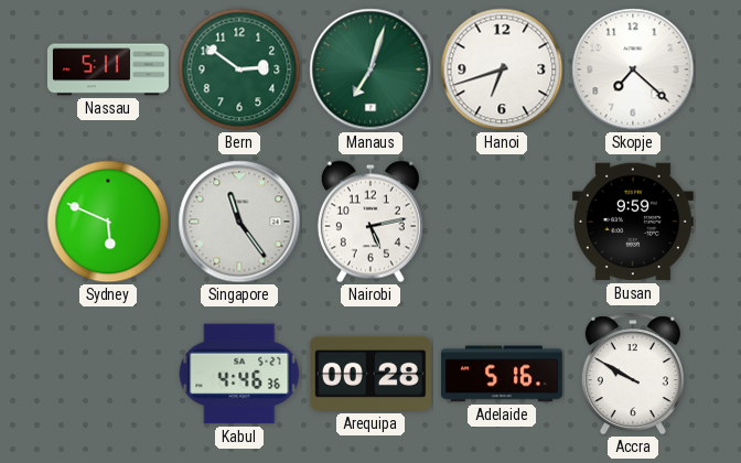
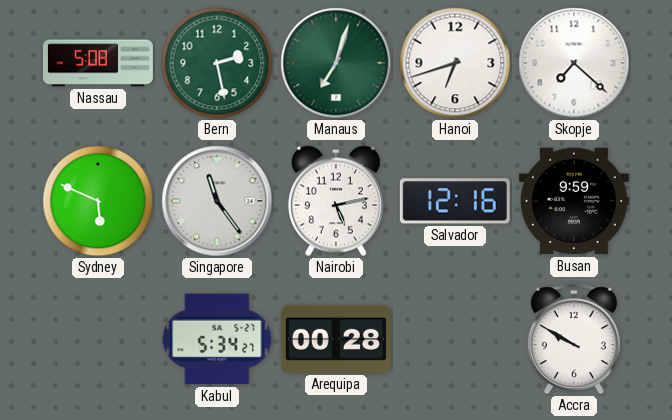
Nassau: 5:11 -> 5:08 (98, 63)
Bern: 2:51 -> 2:28 (217, 63)
Salvador: none -> 12:16 (455, 201)
Kabul: 4:46 -> 5:34 (217, 339)
Adelaide: 5:16 -> none (502, 374)
